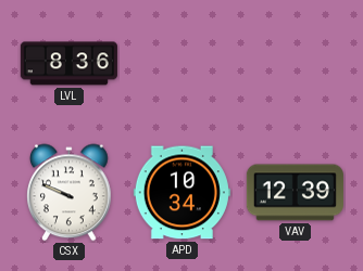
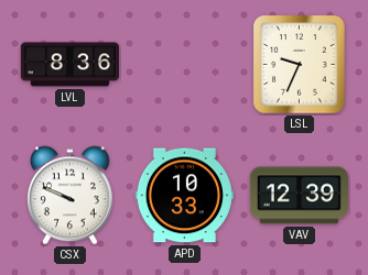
LSL: none -> 9:34 (300, 65)
APD: 10:34 -> 10:33 (184, 196)
